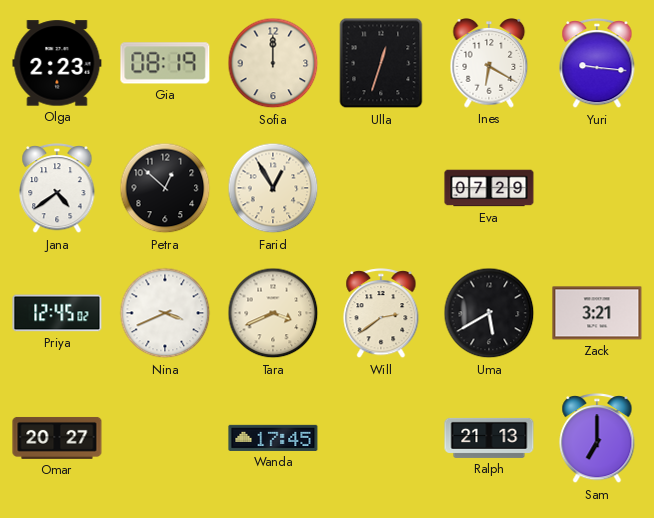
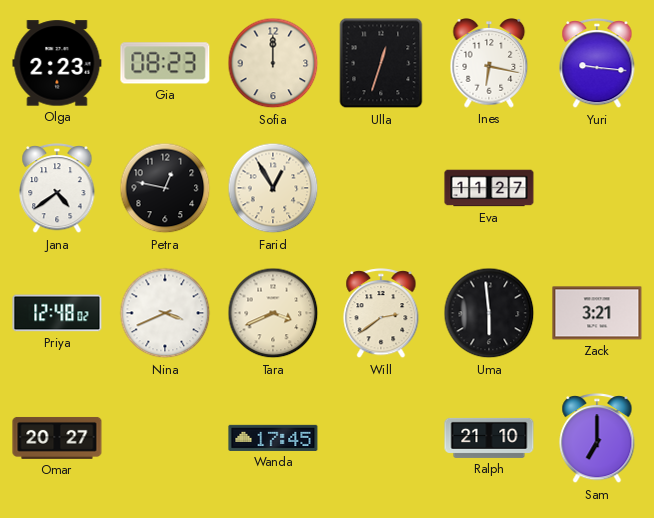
Gia: 08:19 -> 08:23 (165, 63)
Ines: 6:20 -> 6:17 (489, 63)
Petra: 12:52 -> 12:47 (165, 188)
Eva: 07:29 -> 11:27 (489, 188)
Priya: 12:45 -> 12:48 (57, 313)
Uma: 5:40 -> 5:59 (489, 313)
Ralph: 21:13 -> 21:10 (489, 438)
